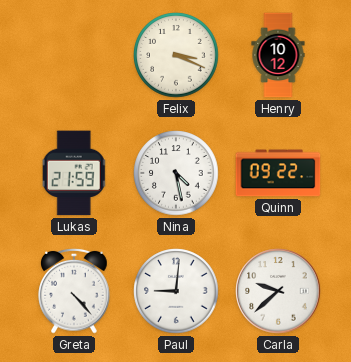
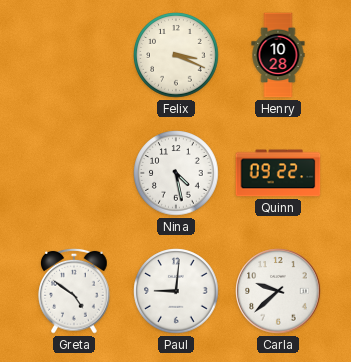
Henry: 10:12 -> 10:28 (278, 55)
Lukas: 21:59 -> none (74, 173)
Greta: 4:23 -> 4:51 (74, 291)
